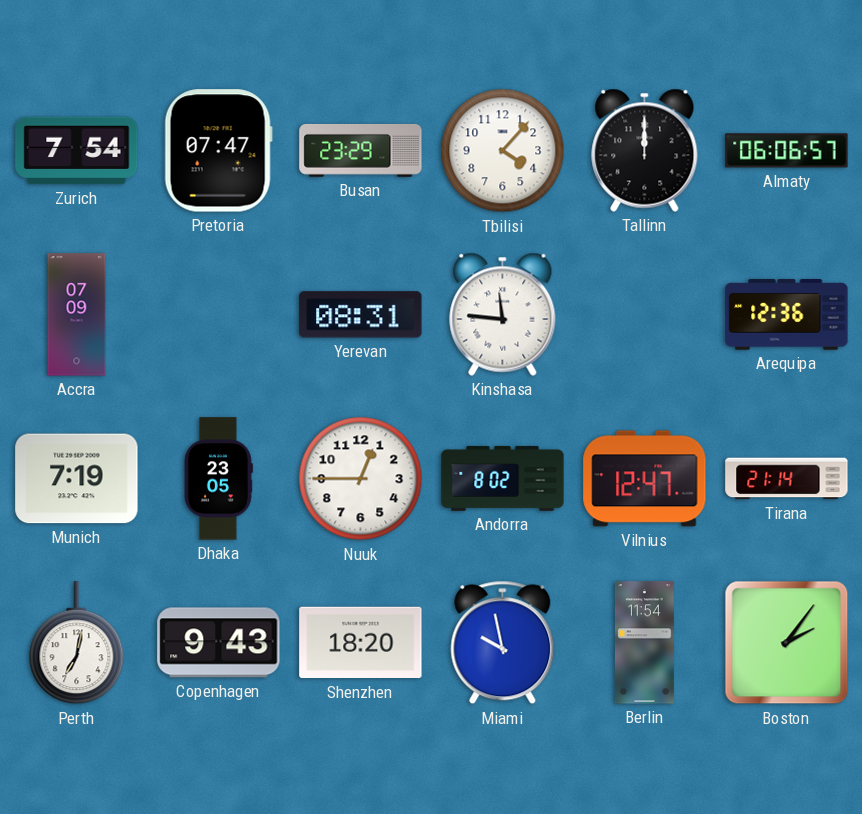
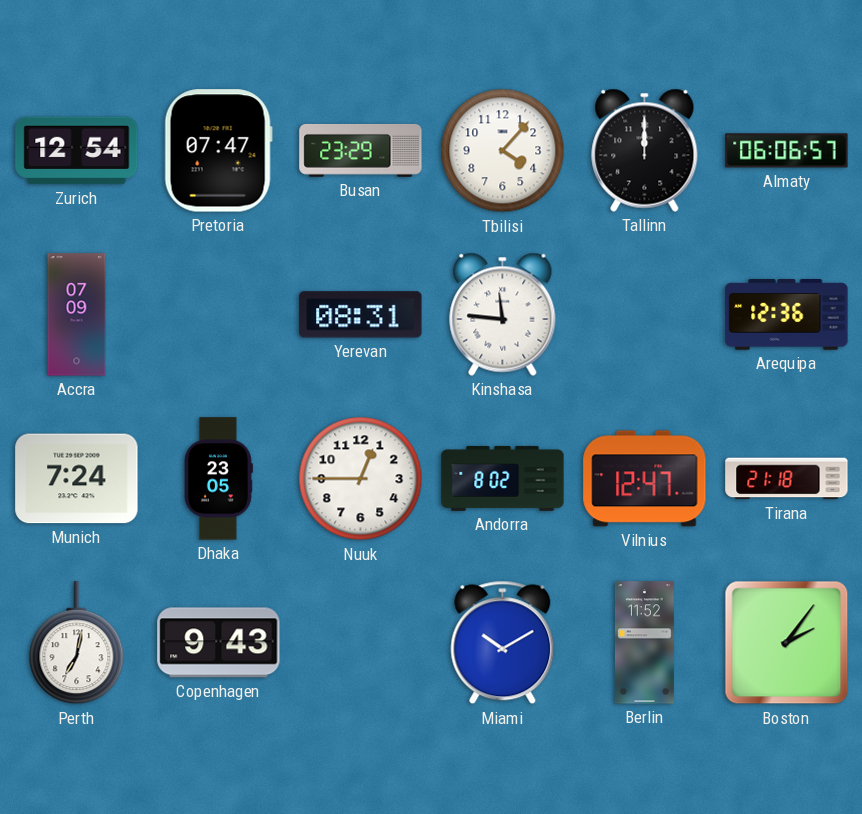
Zurich: 7:54 -> 12:54 (77, 151)
Munich: 7:19 -> 7:24 (77, 479)
Tirana: 21:14 -> 21:18 (787, 479)
Shenzhen: 18:20 -> none (361, 643)
Miami: 9:58 -> 10:10 (503, 643)
Berlin: 11:54 -> 11:52 (644, 643)
